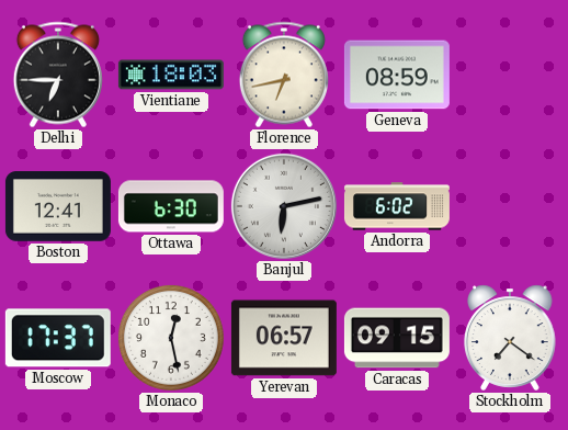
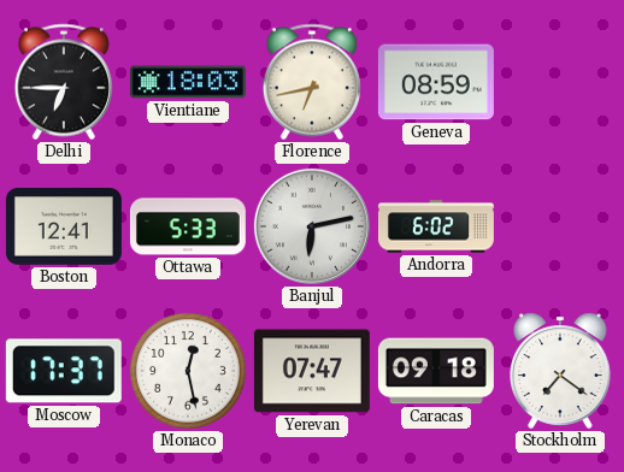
Ottawa: 6:30 -> 5:33 (188, 226)
Yerevan: 06:57 -> 07:47 (312, 371)
Caracas: 09:15 -> 09:18 (436, 371)
